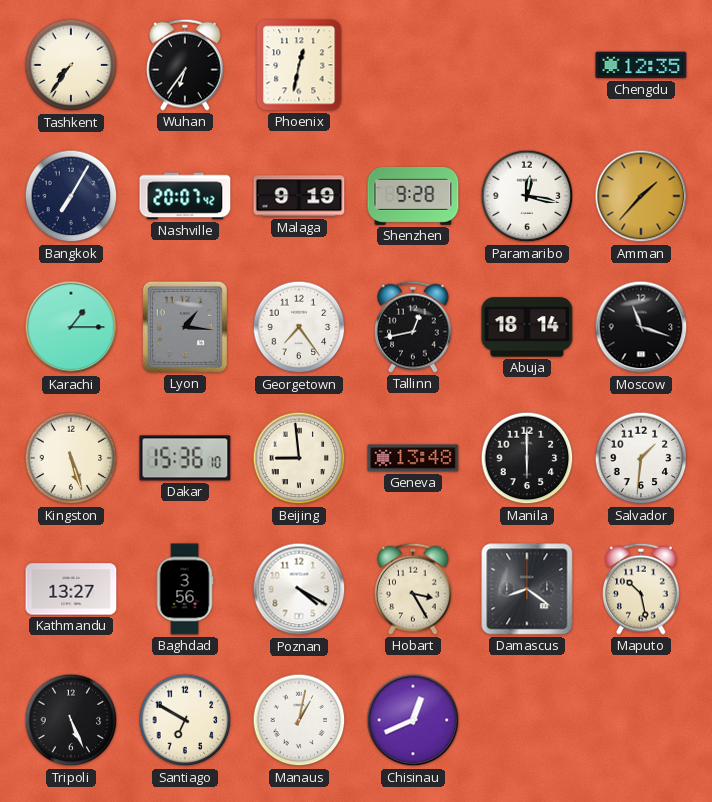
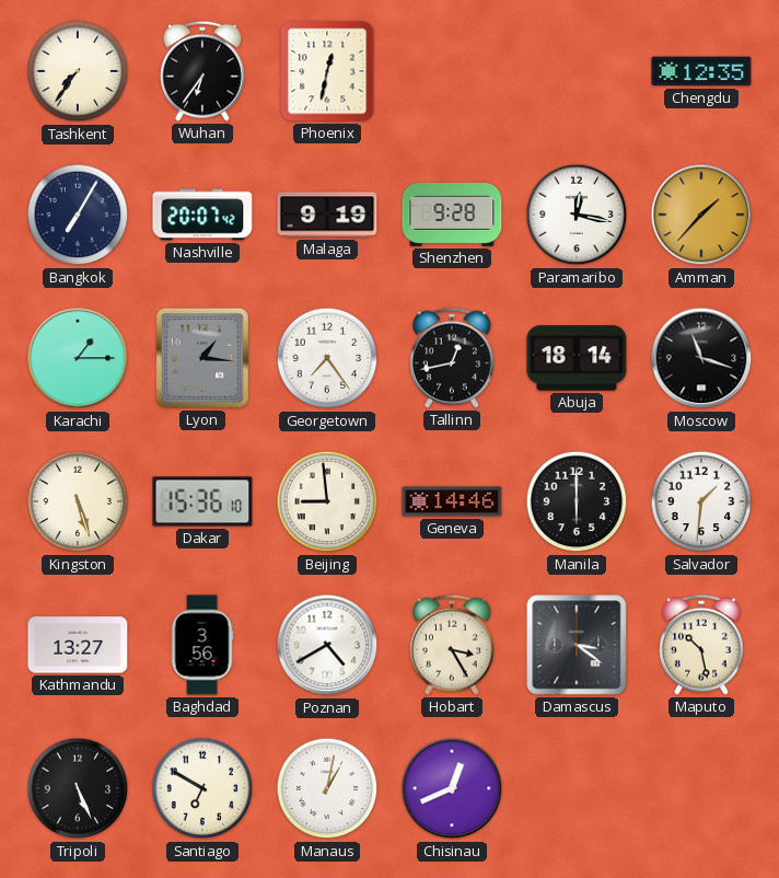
Geneva: 13:48 -> 14:46 (452, 501)
Poznan: 4:20 -> 4:40 (327, 645)
Damascus: 8:21 -> 3:21 (577, 645)
